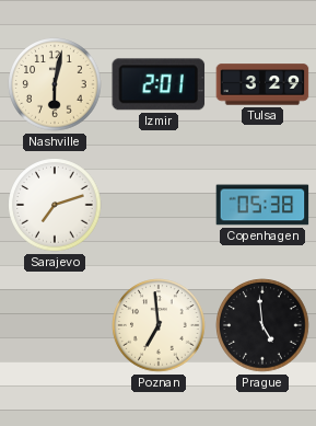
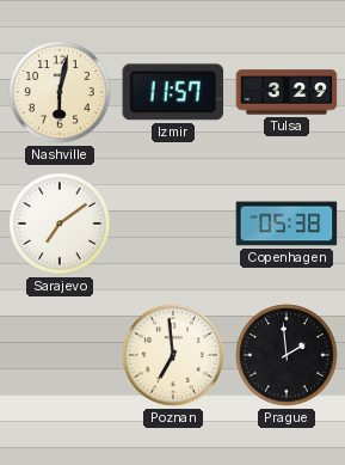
Izmir: 2:01 -> 11:57 (173, 92)
Sarajevo: 7:12 -> 7:09 (60, 224)
Prague: 4:59 -> 1:59 (287, 355)
